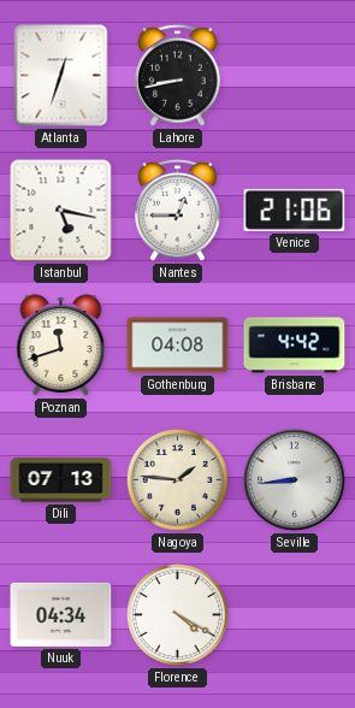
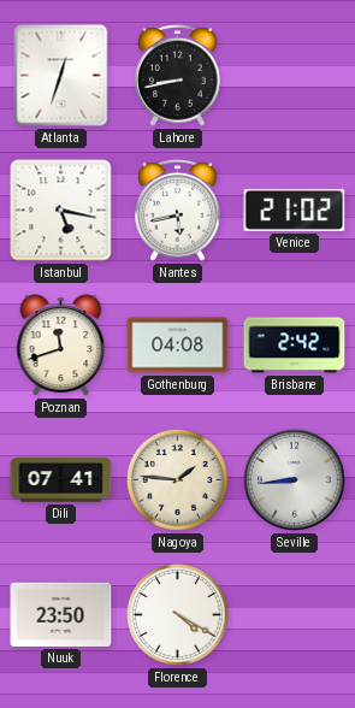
Nantes: 12:45 -> 5:43 (178, 210)
Venice: 21:06 -> 21:02 (295, 210)
Brisbane: 4:42 -> 2:42 (295, 346)
Dili: 07:13 -> 07:41 (61, 480)
Nuuk: 04:34 -> 23:50 (61, 614)
